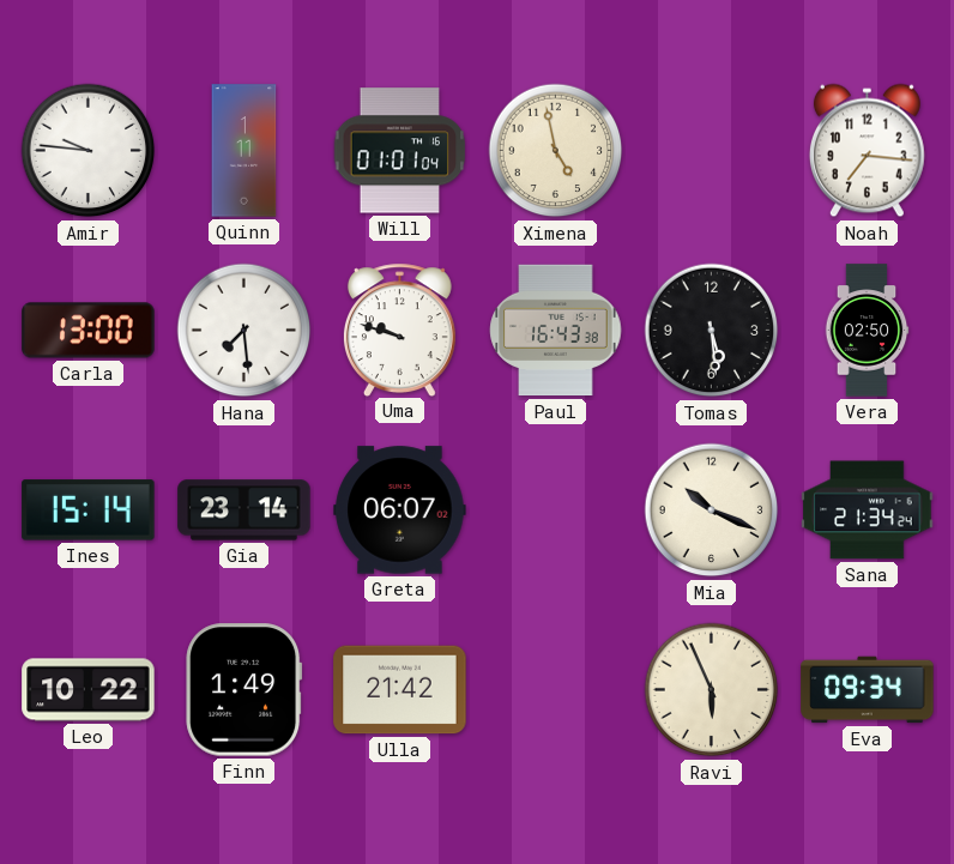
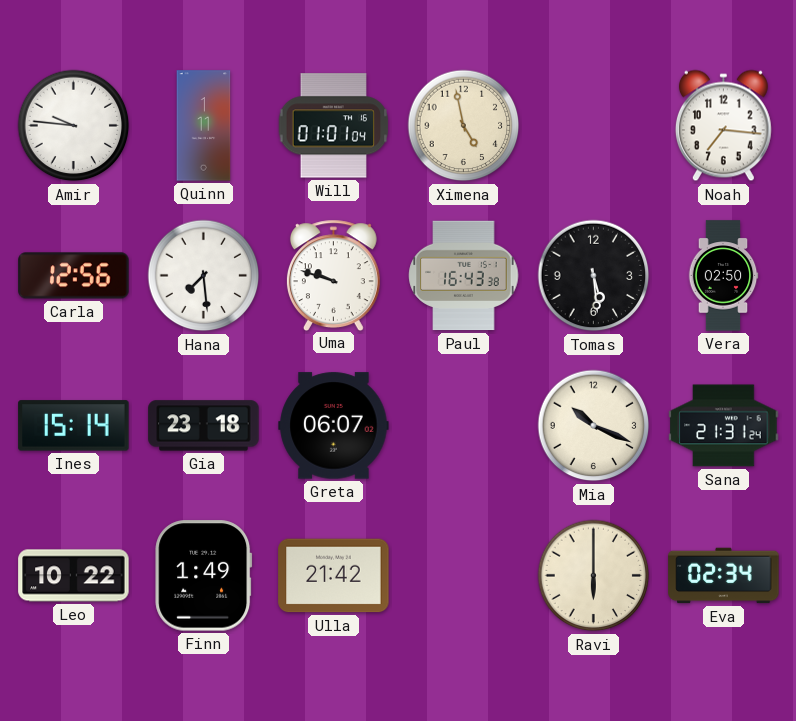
Carla: 13:00 -> 12:56 (74, 276)
Gia: 23:14 -> 23:18 (204, 426)
Sana: 21:34 -> 21:31 (724, 426)
Ravi: 5:56 -> 6:00 (594, 576)
Eva: 09:34 -> 02:34 (724, 576)
